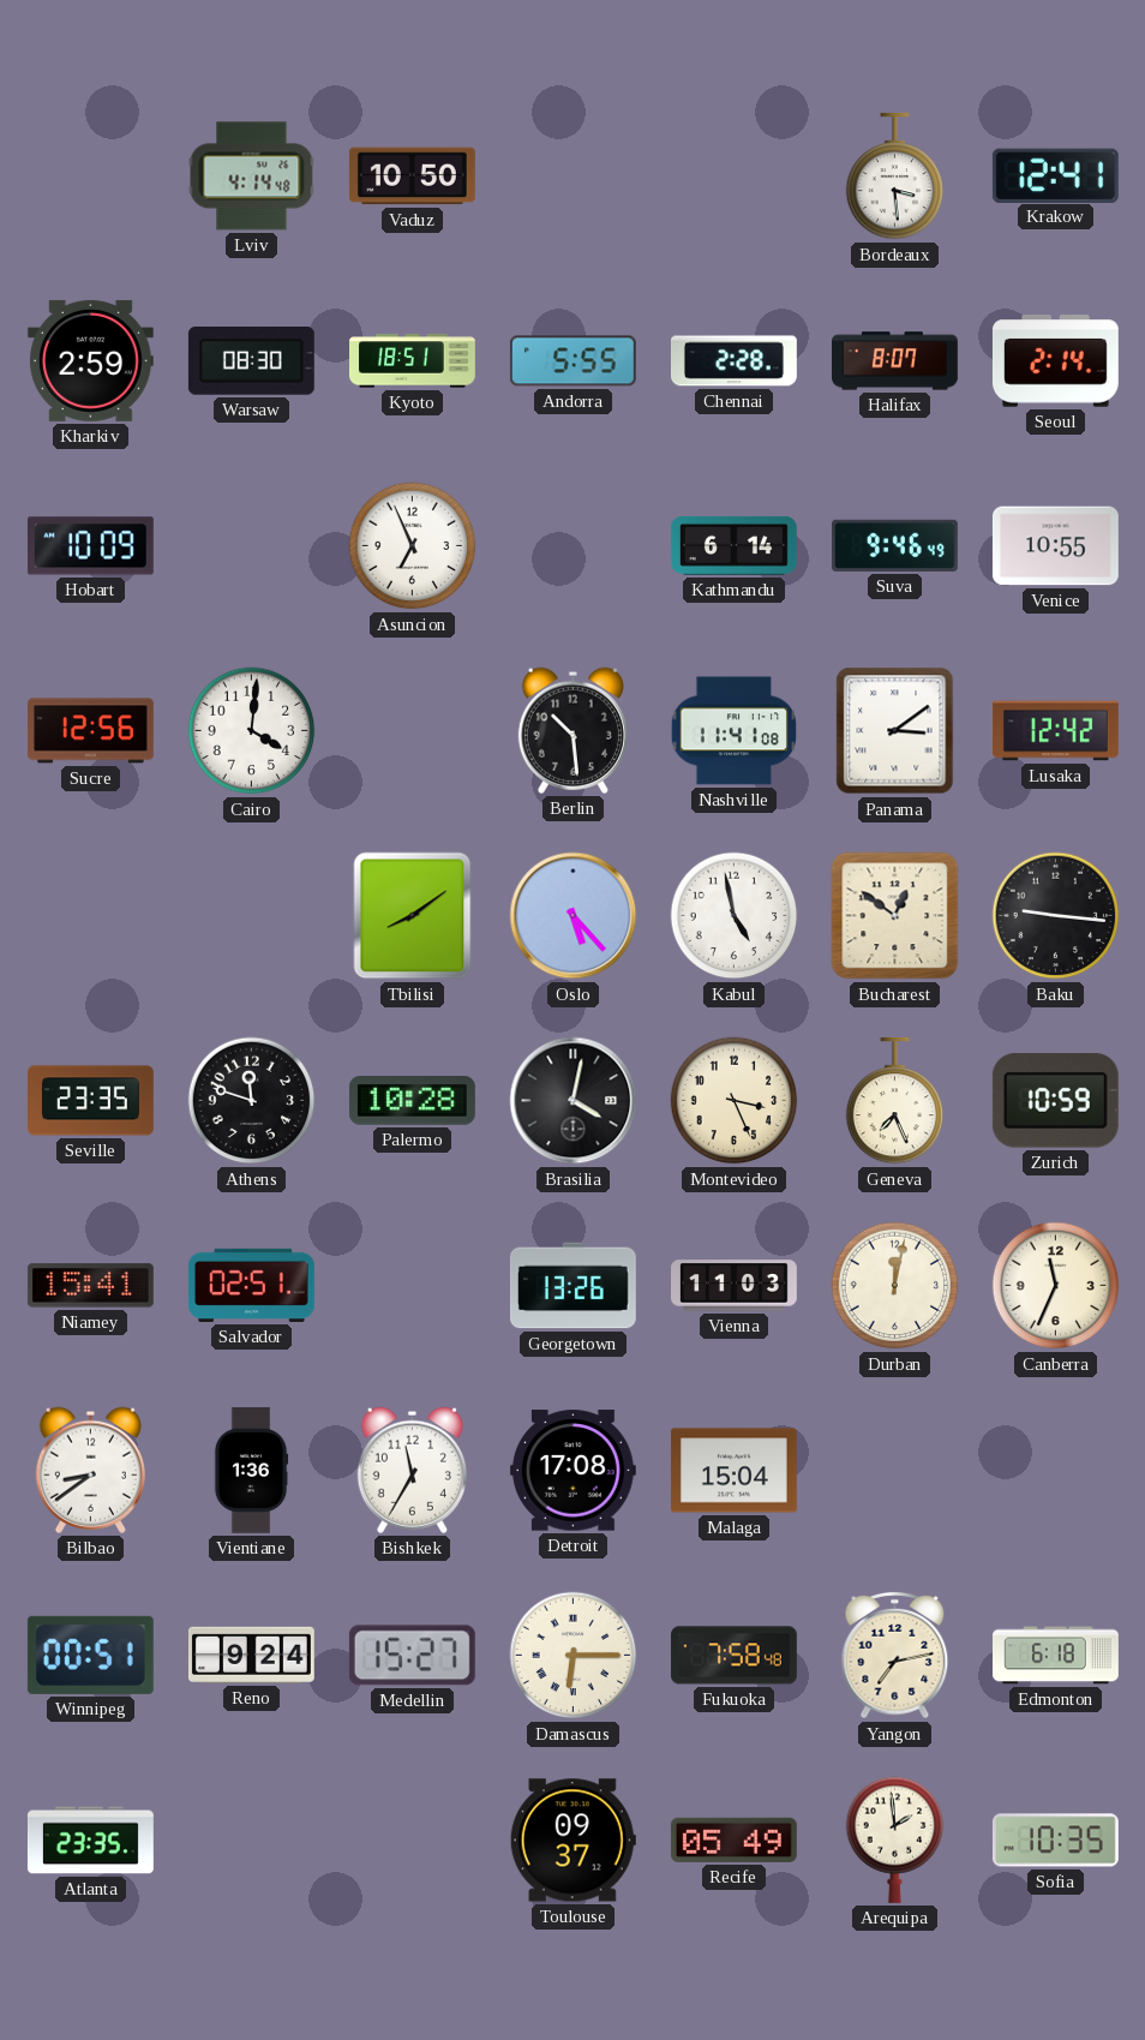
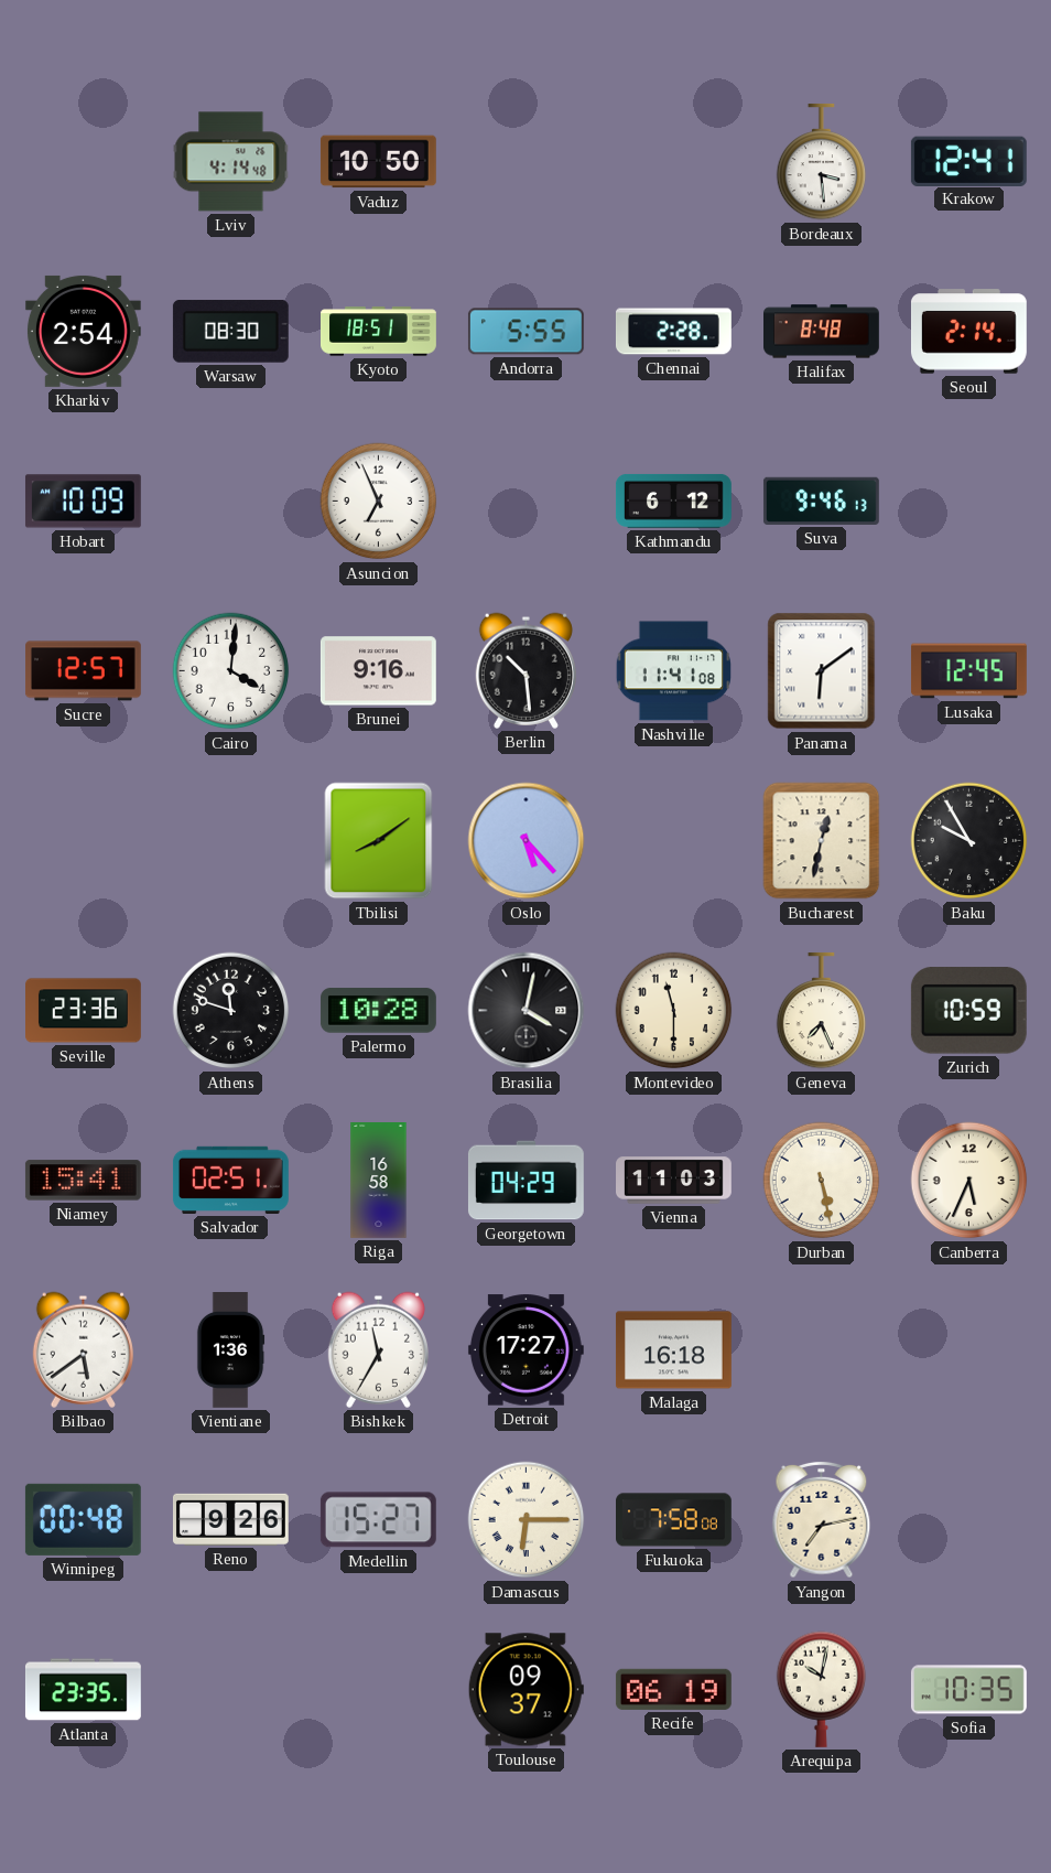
Kharkiv: 2:59 -> 2:54 (83, 331)
Halifax: 8:07 -> 8:48 (822, 332)
Kathmandu: 6:14 -> 6:12 (673, 500)
Suva: 9:46:49 -> 9:46:13 (821, 500)
Venice: 10:55 -> none (1055, 546)
Sucre: 12:56 -> 12:57 (84, 671)
Brunei: none -> 9:16 (378, 671)
Panama: 3:09 -> 6:09 (822, 671)
Lusaka: 12:42 -> 12:45 (968, 671)
Kabul: 4:58 -> none (735, 916)
Bucharest: 12:51 -> 12:32 (822, 841)
Baku: 9:16 -> 9:55 (969, 841)
Seville: 23:35 -> 23:36 (84, 1011)
Montevideo: 3:26 -> 11:30 (674, 1011)
Riga: none -> 16:58 (379, 1181)
Georgetown: 13:26 -> 04:29 (525, 1181)
Durban: 12:02 -> 5:28 (822, 1181)
Canberra: 11:34 -> 5:34 (969, 1181)
Bilbao: 8:39 -> 5:39 (83, 1349)
Detroit: 17:08 -> 17:27 (525, 1350)
Malaga: 15:04 -> 16:18 (673, 1350)
Winnipeg: 00:51 -> 00:48 (83, 1519)
Reno: 9:24 -> 9:26 (230, 1519)
Fukuoka: 7:58:48 -> 7:58:08 (674, 1520)
Edmonton: 6:18 -> none (1056, 1656)
Recife: 05:49 -> 06:19 (673, 1689)
Arequipa: 1:59 -> 10:02 (822, 1689)
